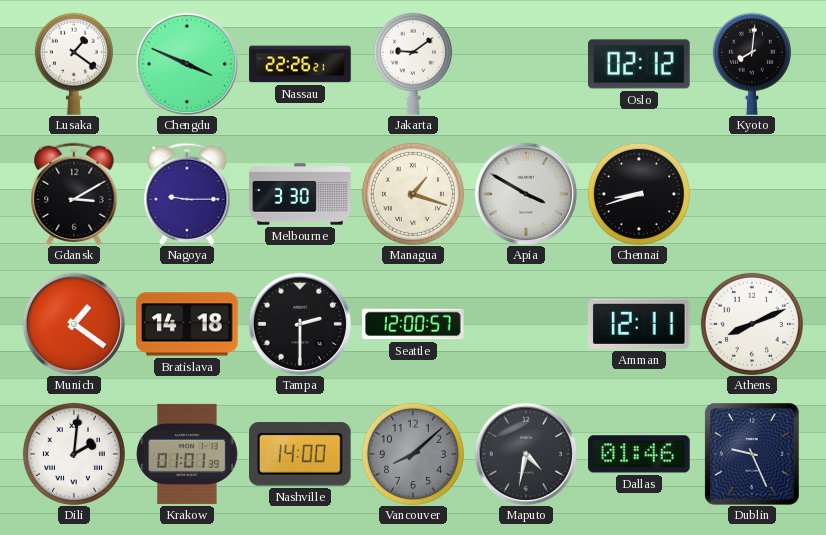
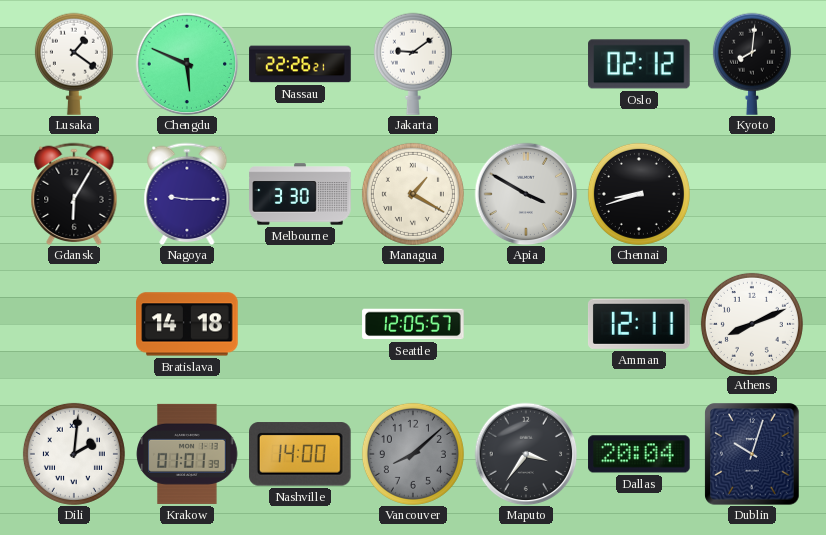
Chengdu: 3:49 -> 5:49 (187, 64)
Gdansk: 3:10 -> 6:05 (74, 194)
Managua: 1:18 -> 1:20 (413, 194)
Munich: 1:21 -> none (74, 324)
Tampa: 2:30 -> none (300, 324)
Seattle: 12:00 -> 12:05 (413, 324)
Maputo: 4:32 -> 3:36 (526, 454)
Dallas: 01:46 -> 20:04 (639, 454)
Dublin: 9:26 -> 10:03 (752, 454)
